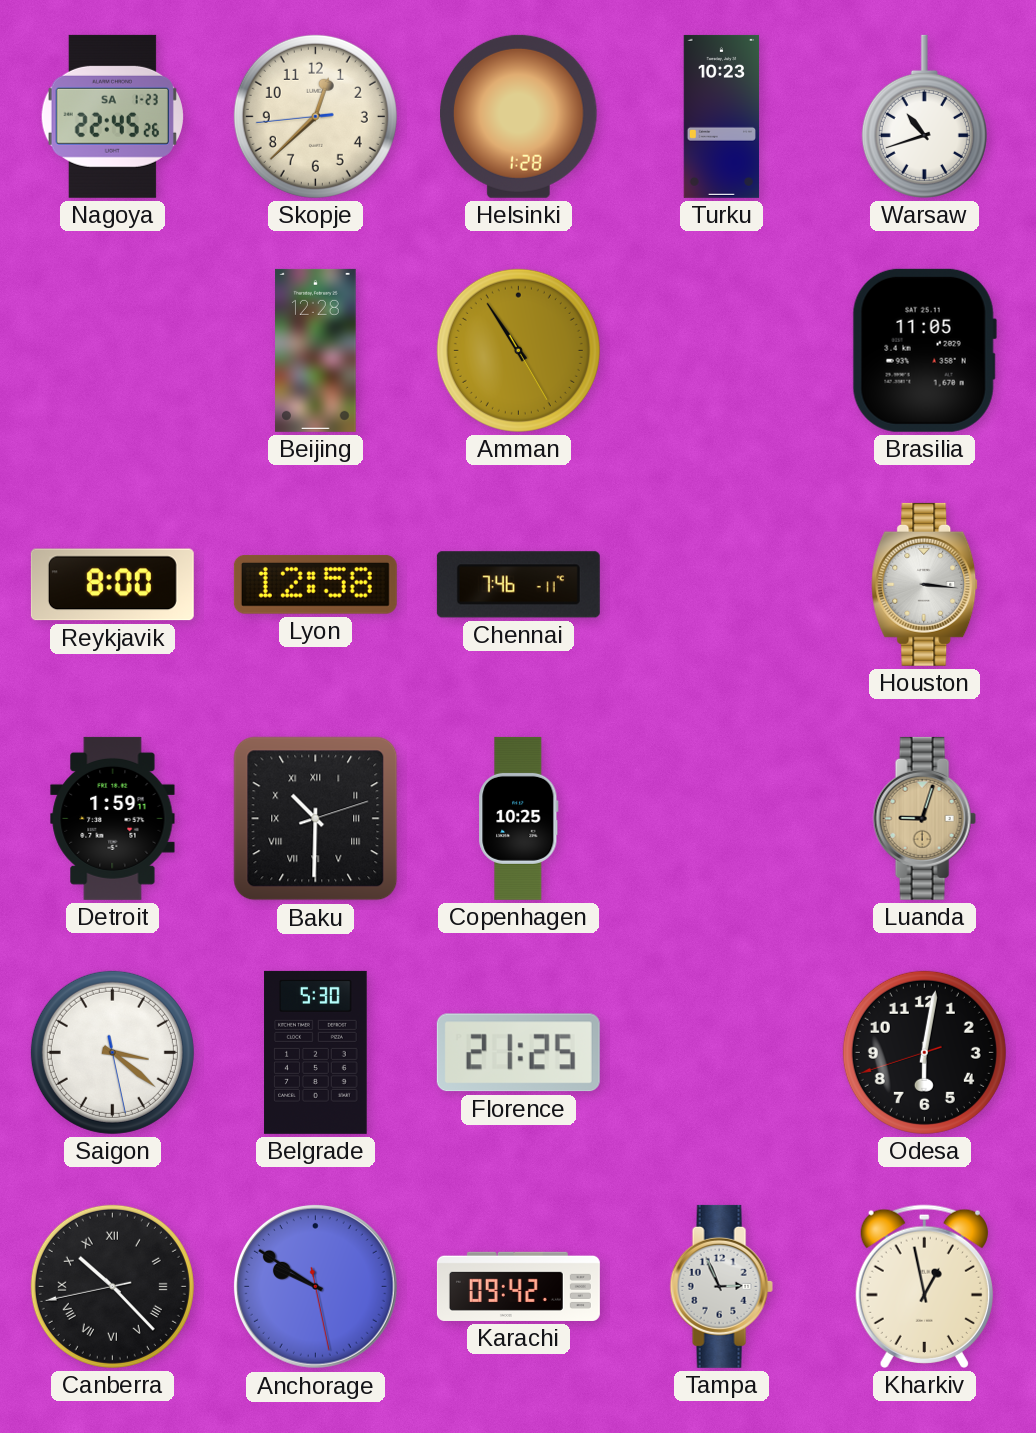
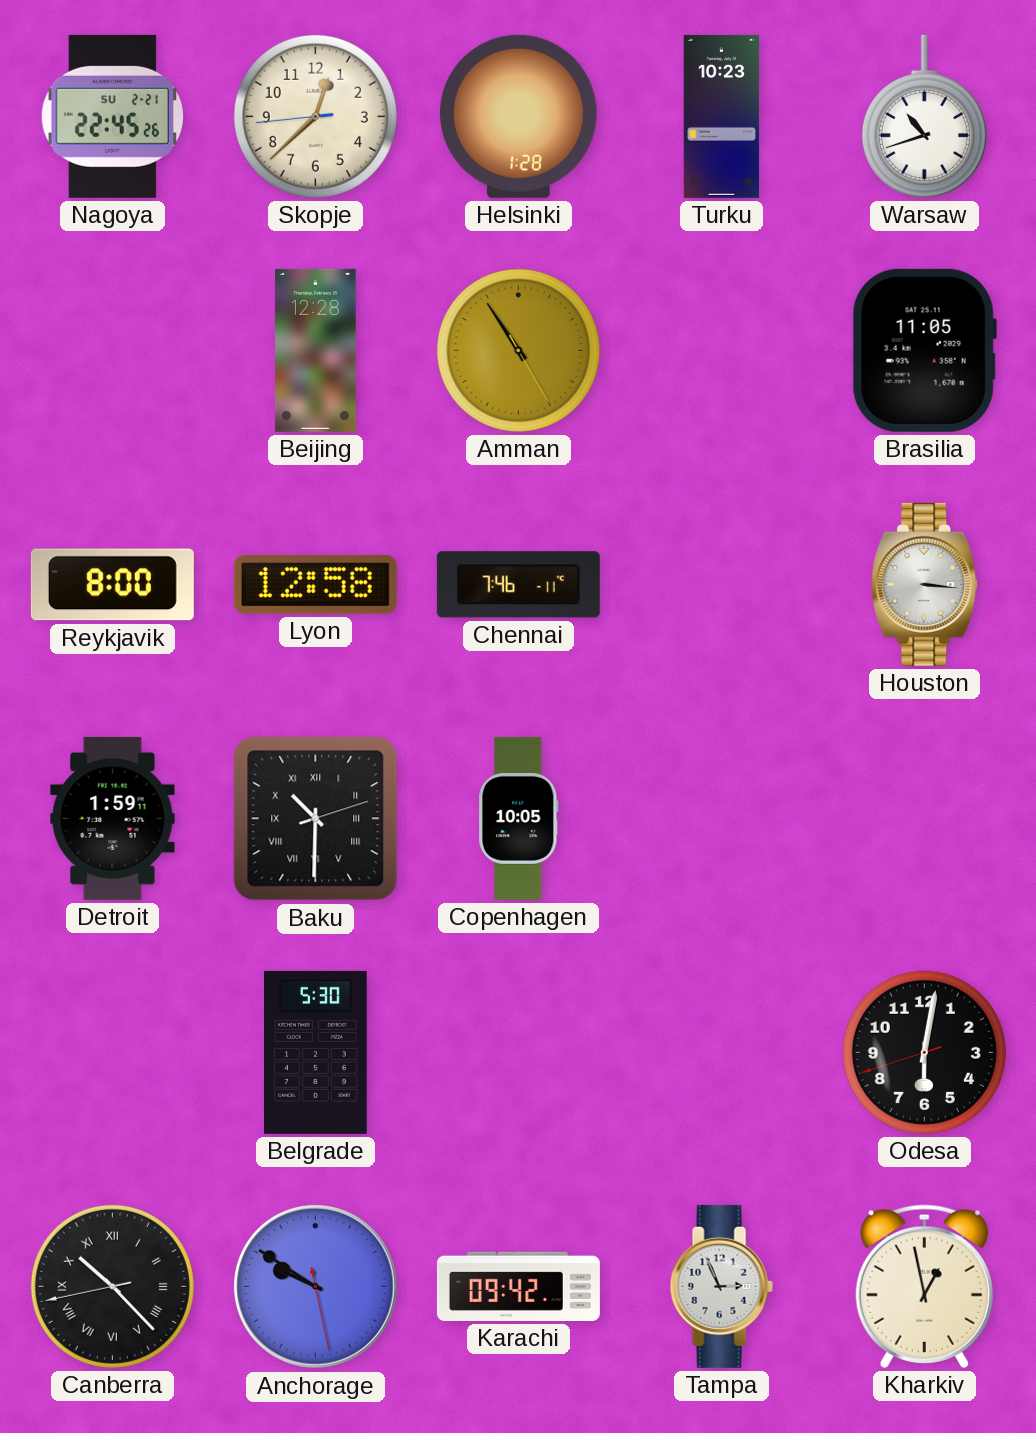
Nagoya date: SA 1-23 -> SU 2-21 (112, 116)
Copenhagen: 10:25 -> 10:05 (519, 818)
Luanda: 9:03 -> none (924, 818)
Saigon: 3:21 -> none (112, 1052)
Florence: 21:25 -> none (518, 1053)
